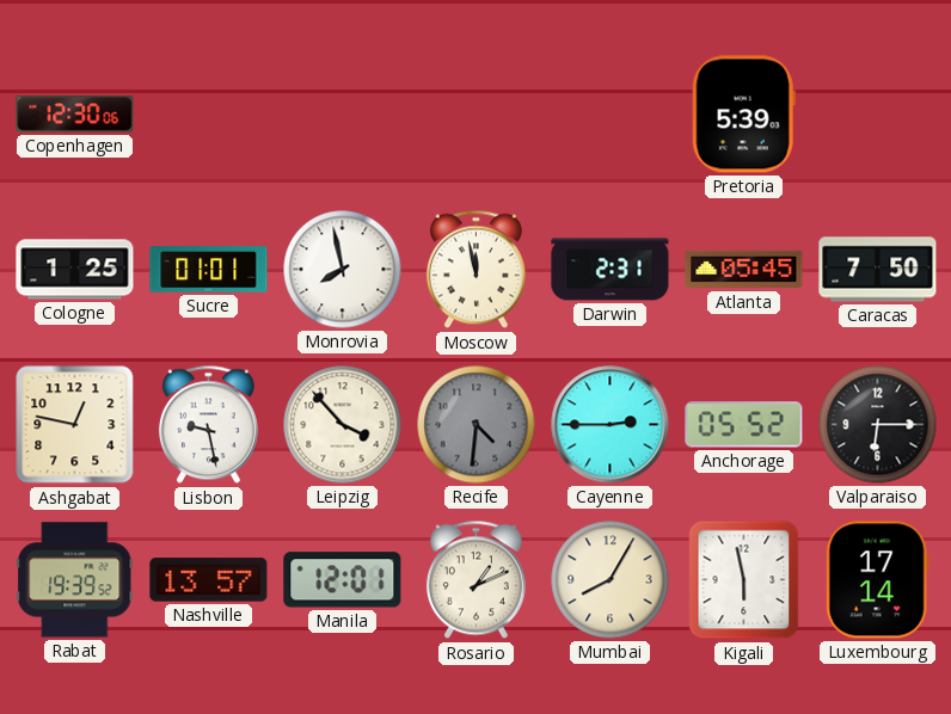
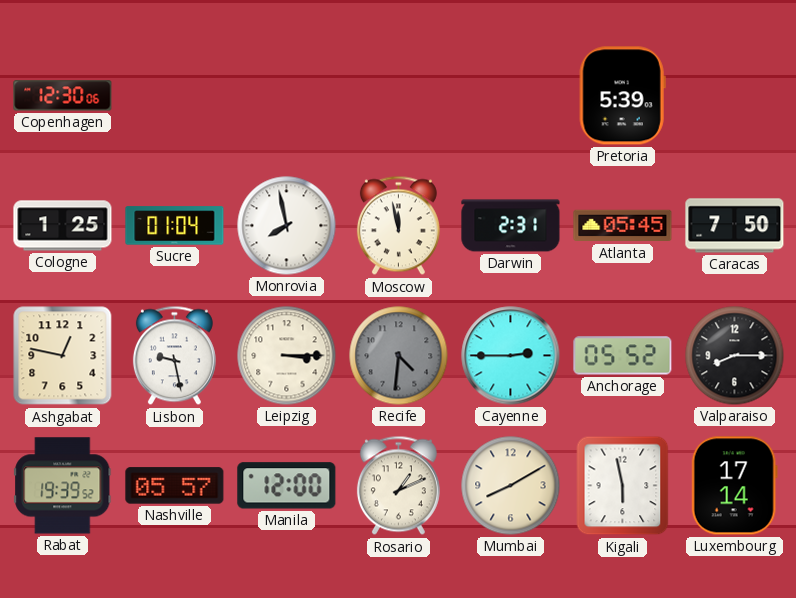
Sucre: 01:01 -> 01:04 (175, 226)
Leipzig: 3:53 -> 3:15 (287, 356)
Valparaiso: 6:15 -> 8:15 (735, 356)
Nashville: 13:57 -> 05:57 (175, 486)
Manila: 12:01 -> 12:00 (287, 486)
Mumbai: 8:05 -> 8:10 (511, 486)
